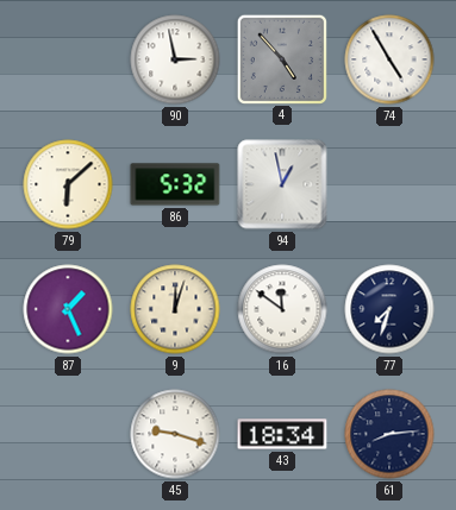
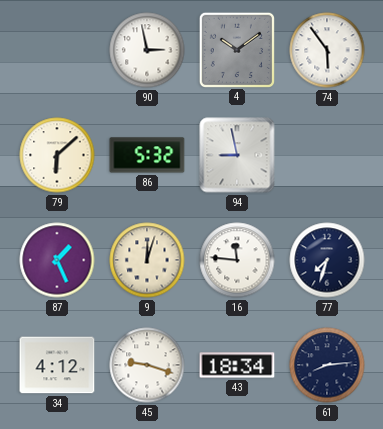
4: 4:53 -> 10:09 (236, 49)
74: 4:55 -> 5:54 (327, 50)
94: 12:58 -> 8:58 (237, 155)
16: 11:51 -> 11:46 (237, 260)
34: none -> 4:12 (57, 365)
